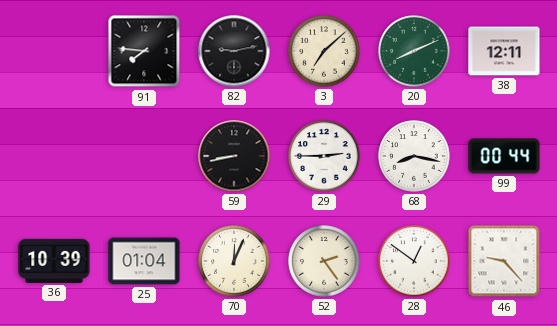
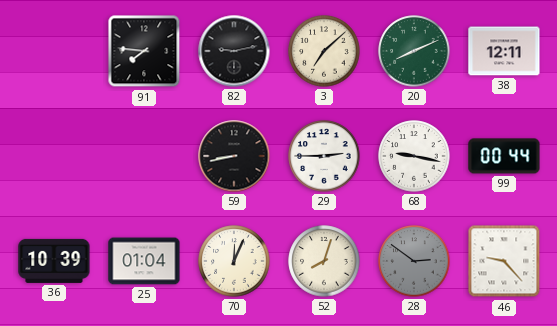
68: 8:17 -> 9:17 (414, 156)
52: 2:24 -> 8:03 (324, 261)
28: 12:51 -> 2:51 (414, 261)
28 dial: white -> grey (414, 261)
